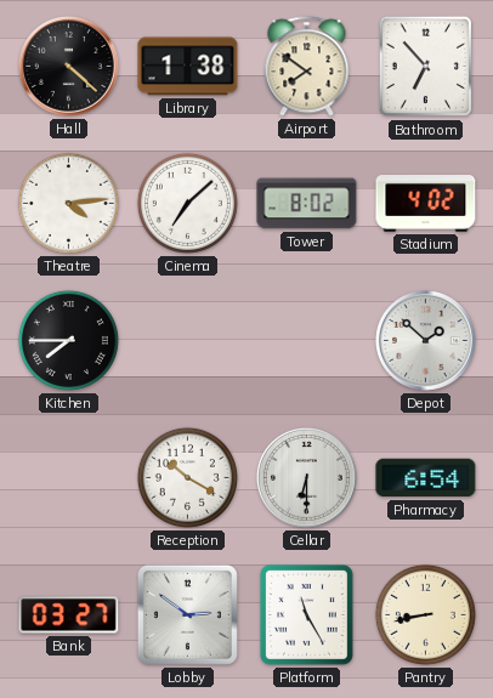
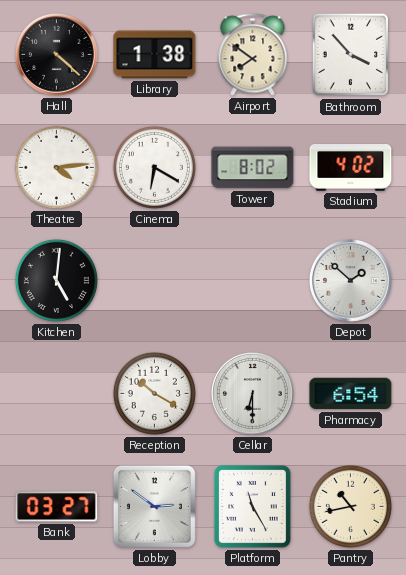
Bathroom: 6:53 -> 3:53 (350, 55)
Cinema: 7:08 -> 6:20 (154, 167)
Kitchen: 7:45 -> 5:01 (56, 280)
Pantry: 8:43 -> 10:43 (350, 506)
